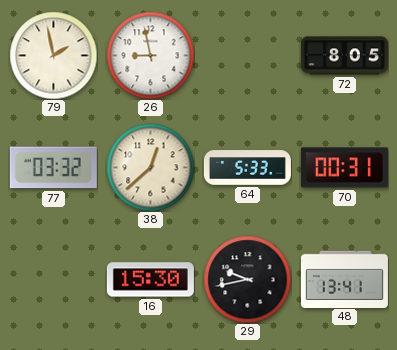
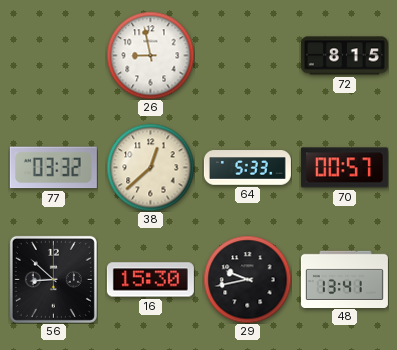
79: 1:58 -> none (53, 55)
72: 8:05 -> 8:15 (344, 56)
70: 00:31 -> 00:57 (344, 168)
56: none -> 8:52 (53, 279)
